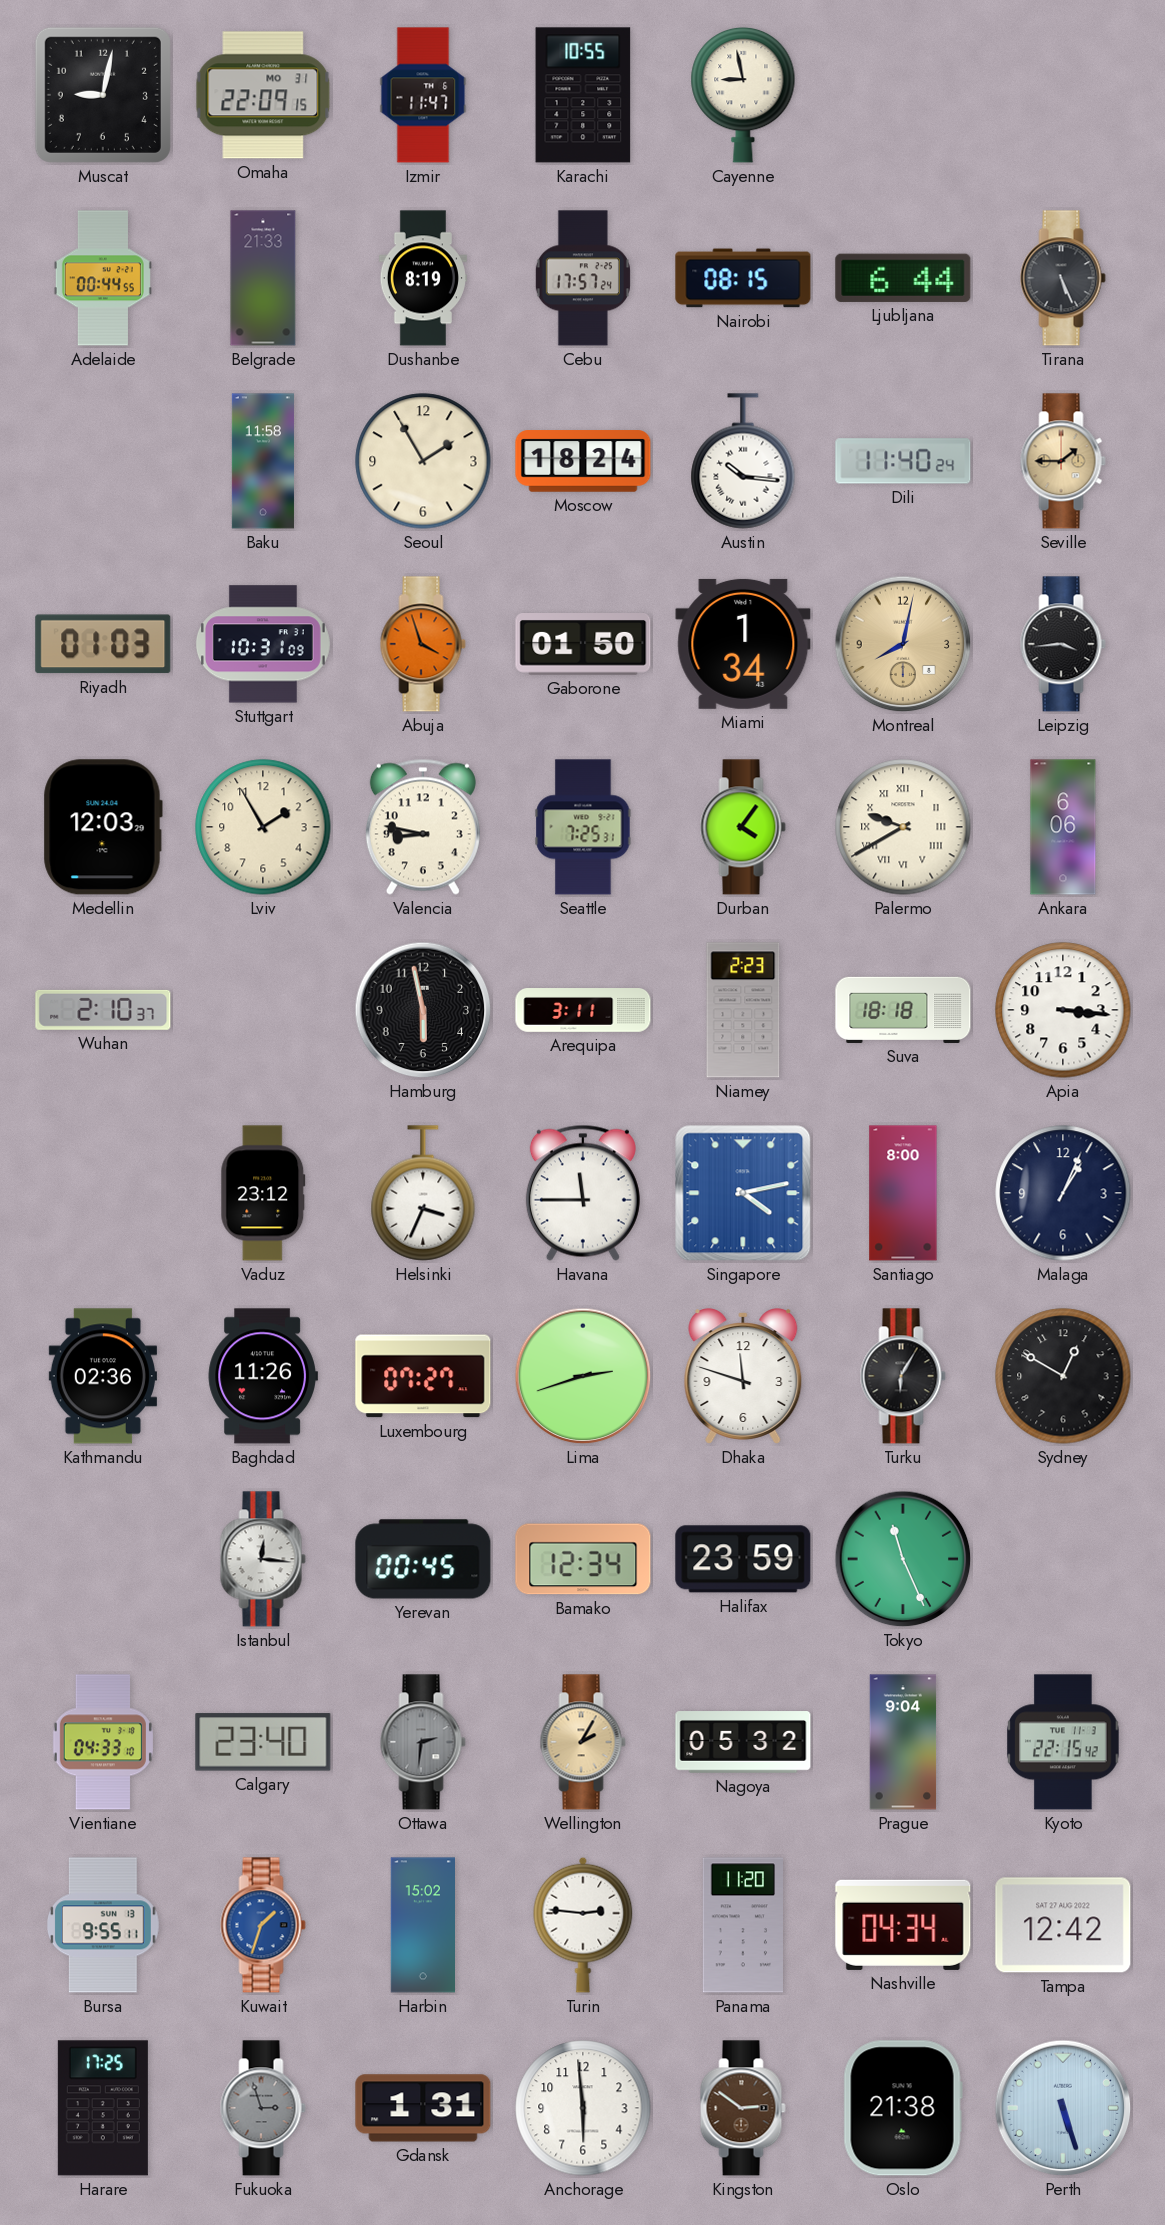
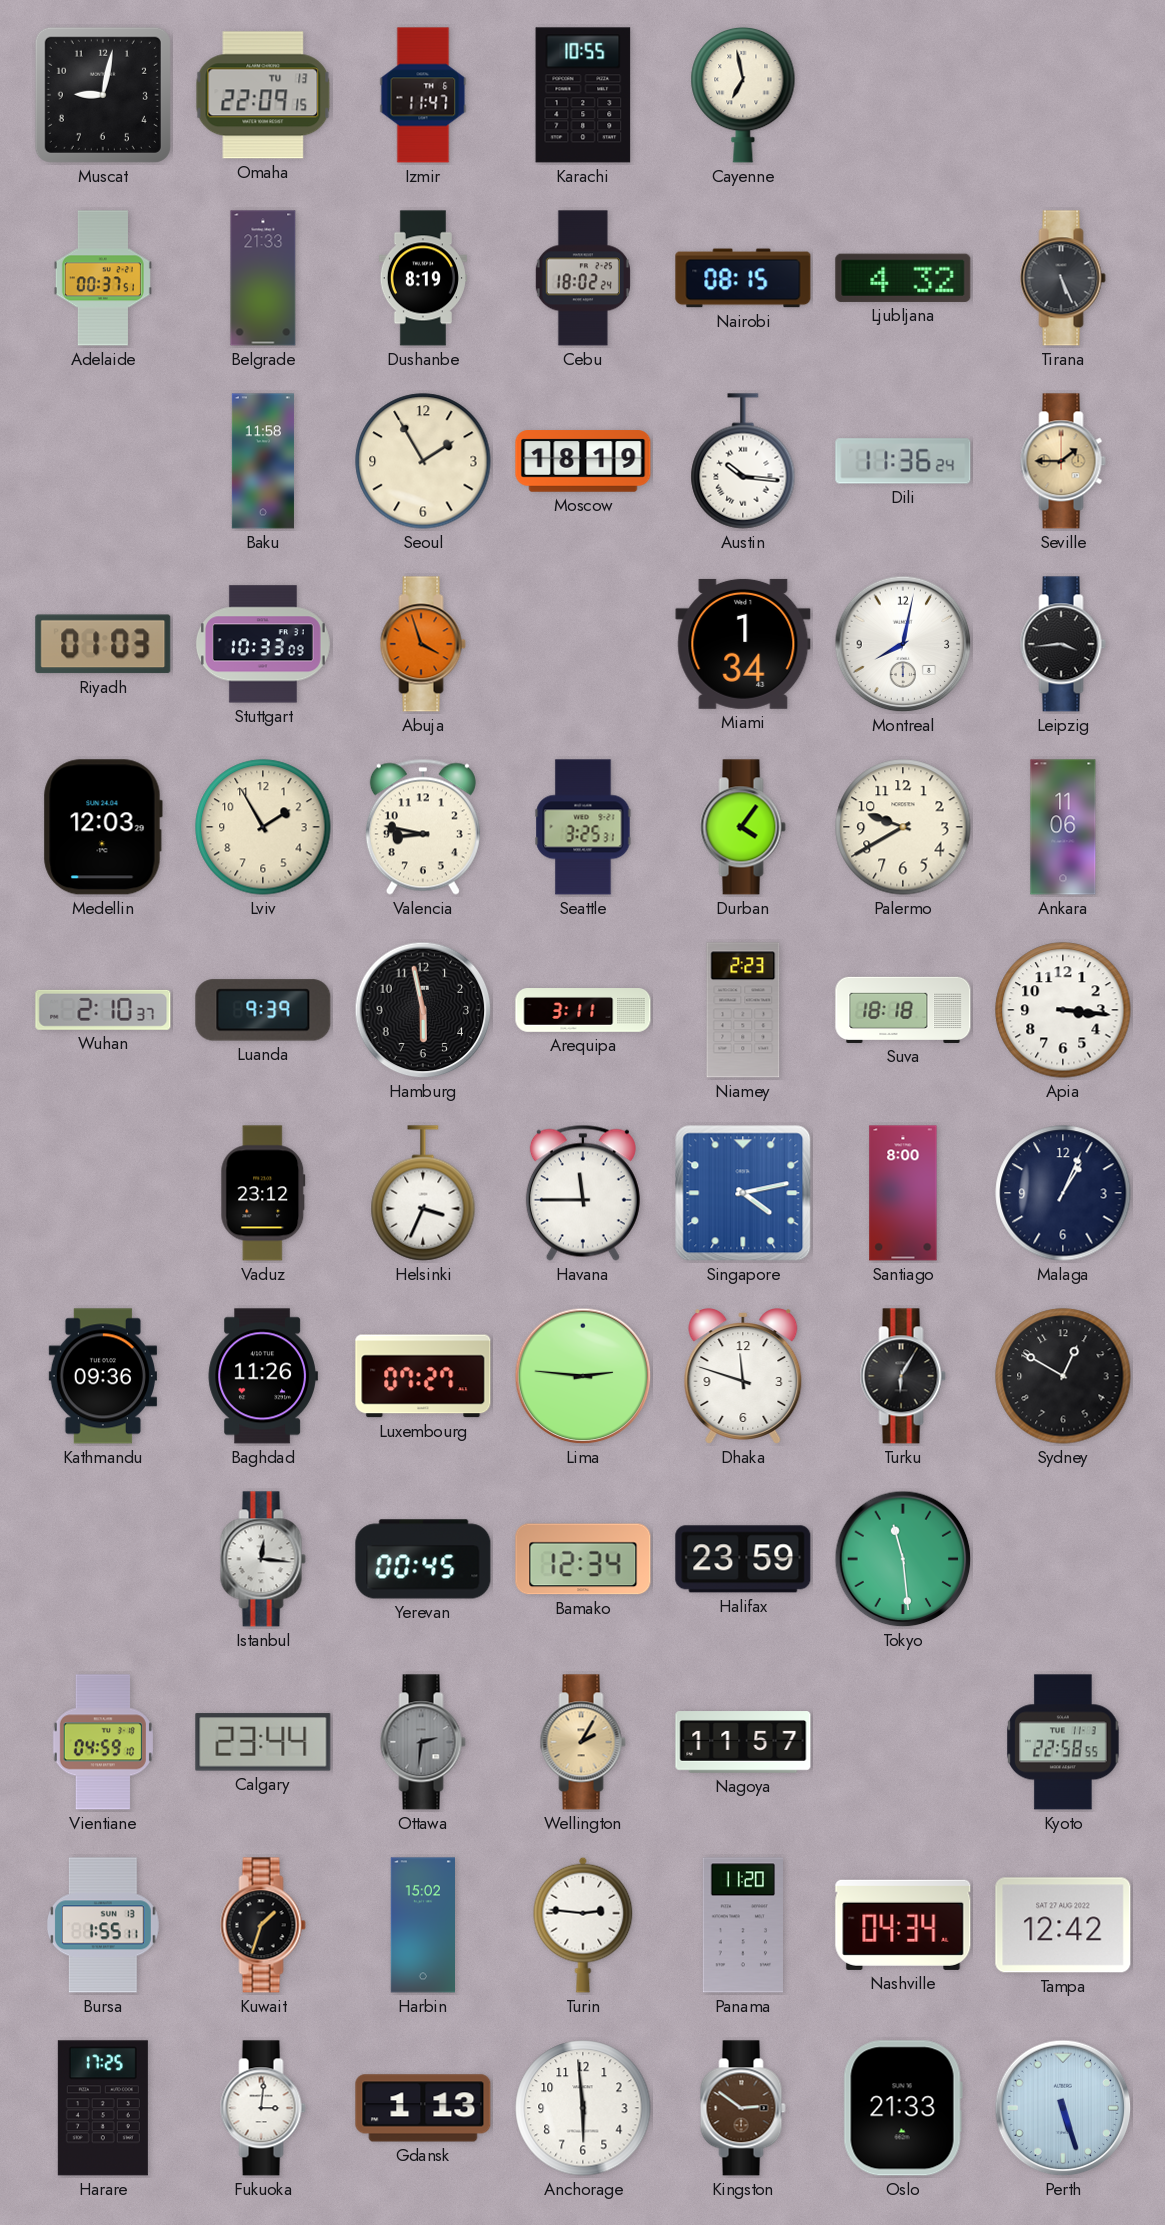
Omaha date: MO 31 -> TU 13 (263, 95)
Cayenne: 8:58 -> 6:58 (743, 95)
Adelaide: 00:44 -> 00:37 (103, 278)
Cebu: 17:57 -> 18:02 (583, 278)
Ljubljana: 6:44 -> 4:32 (903, 278)
Moscow: 18:24 -> 18:19 (583, 461)
Dili: 11:40 -> 11:36 (903, 461)
Stuttgart: 10:31 -> 10:33 (263, 644)
Gaborone: 01:50 -> none (583, 645)
Montreal dial: champagne -> white (903, 644)
Seattle: 7:25 -> 3:25 (583, 827)
Palermo numerals: Roman -> Arabic (903, 827)
Ankara: 6:06 -> 11:06 (1063, 827)
Luanda: none -> 9:39 (263, 1010)
Kathmandu: 02:36 -> 09:36 (103, 1376)
Lima: 2:42 -> 2:46 (583, 1376)
Tokyo: 11:26 -> 11:29 (903, 1559)
Vientiane: 04:33 -> 04:59 (103, 1742)
Calgary: 23:40 -> 23:44 (263, 1742)
Nagoya: 05:32 -> 11:57 (743, 1742)
Prague: 9:04 -> none (903, 1742)
Kyoto: 22:15 -> 22:58 (1063, 1742)
Bursa: 9:55 -> 1:55 (103, 1925)
Kuwait dial: blue -> black (263, 1925)
Fukuoka: 2:57 -> 3:01 (263, 2108)
Fukuoka dial: grey -> white (263, 2108)
Gdansk: 1:31 -> 1:13 (423, 2108)
Oslo: 21:38 -> 21:33 (903, 2108)
